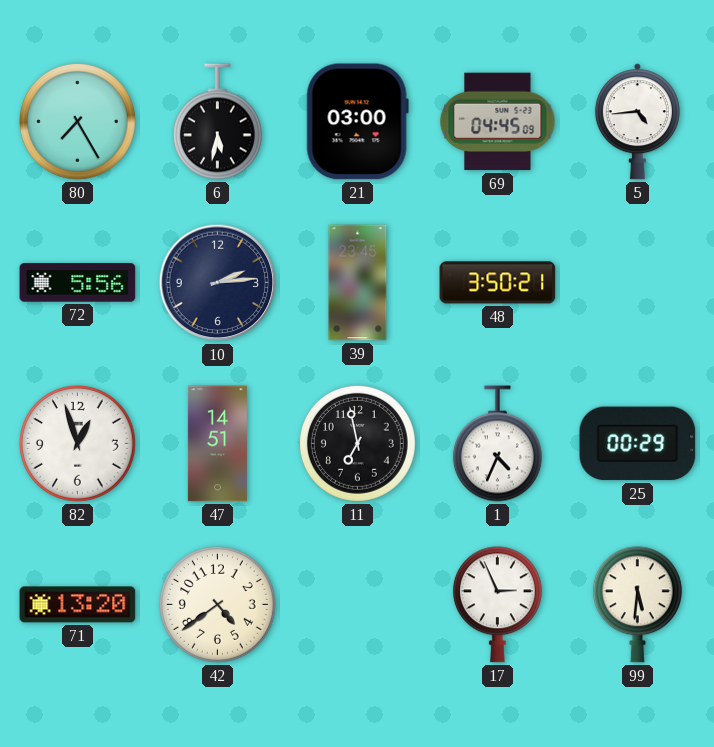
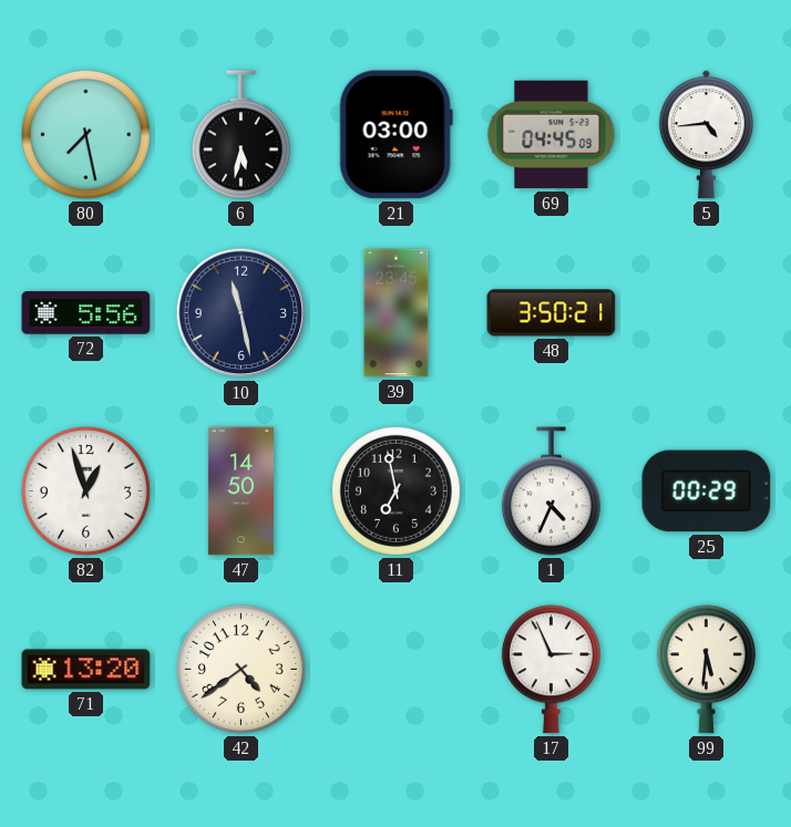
80: 7:25 -> 7:28 (85, 134)
10: 2:14 -> 11:28 (242, 313)
47: 14:51 -> 14:50 (240, 492)
